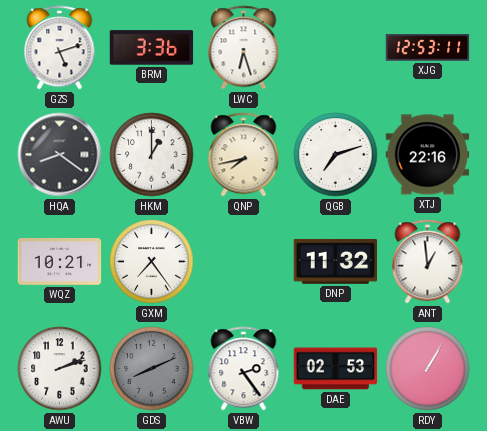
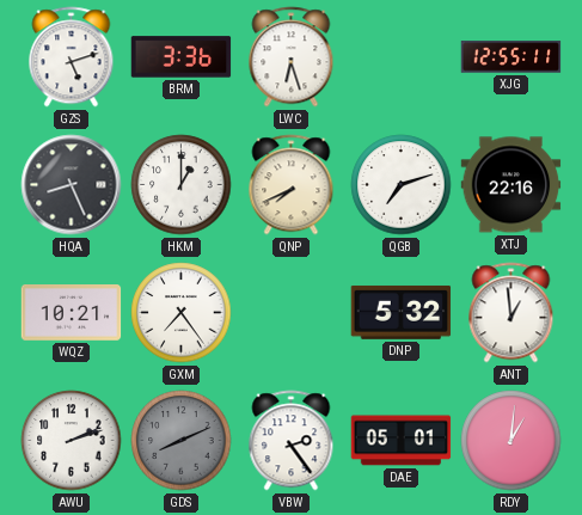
XJG: 12:53 -> 12:55 (511, 57)
HQA: 8:21 -> 8:26 (72, 185)
QNP: 7:43 -> 7:41 (292, 185)
DNP: 11:32 -> 5:32 (402, 312)
DAE: 02:53 -> 05:01 (402, 441)
RDY: 1:05 -> 1:01 (511, 441)
